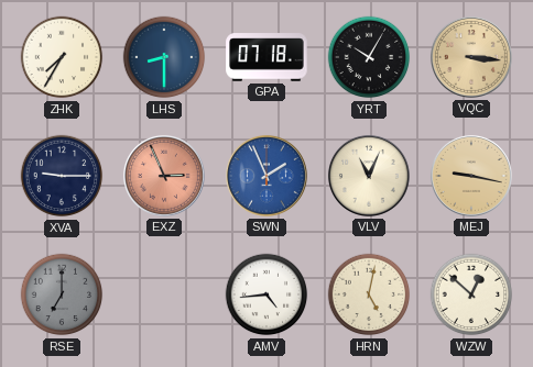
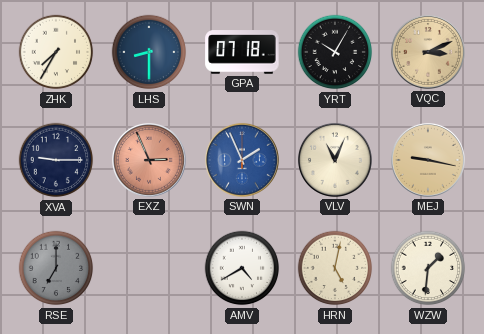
VQC: 3:16 -> 3:11 (428, 52)
AMV: 4:44 -> 4:40 (242, 268)
WZW: 12:52 -> 1:31 (428, 268)
